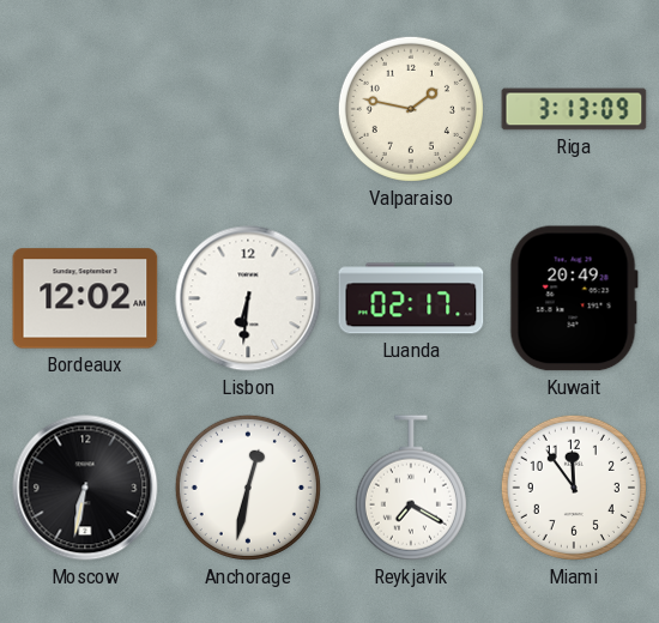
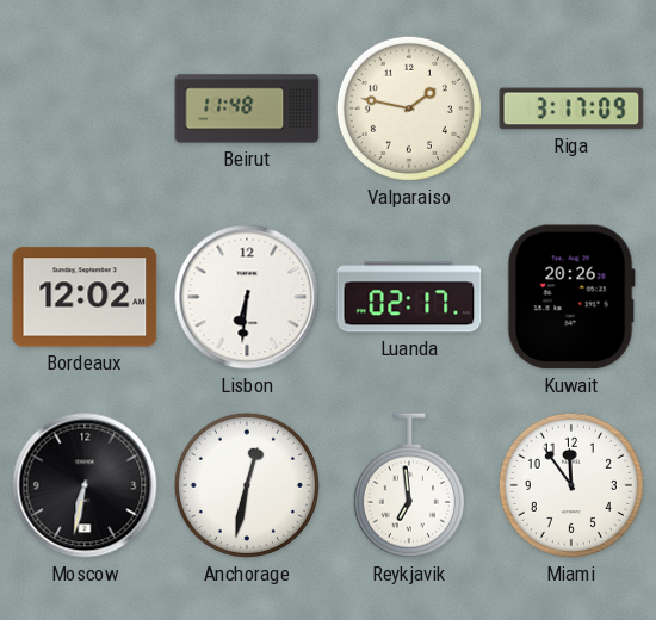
Beirut: none -> 11:48 (247, 108)
Riga: 3:13 -> 3:17 (571, 108)
Kuwait: 20:49 -> 20:26 (571, 297)
Reykjavik: 7:20 -> 6:59 (409, 485)
